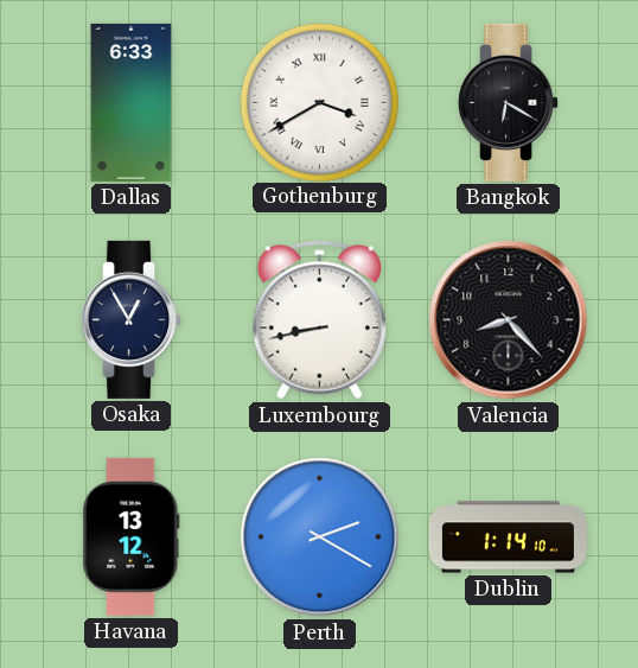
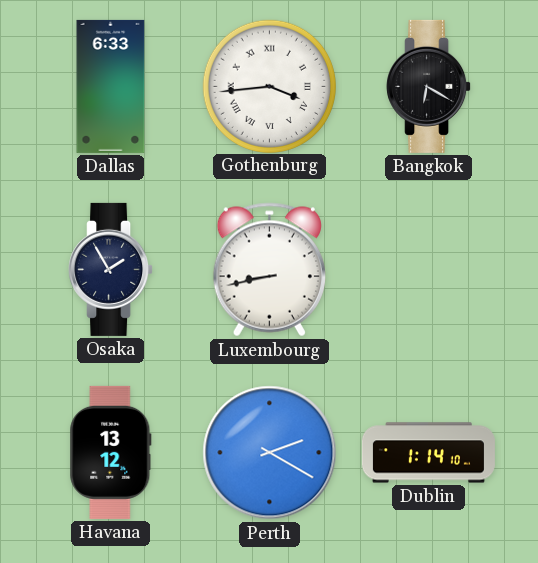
Gothenburg: 3:40 -> 3:44 (269, 86)
Osaka: 12:55 -> 1:55 (111, 269)
Valencia: 8:23 -> none (509, 320)
